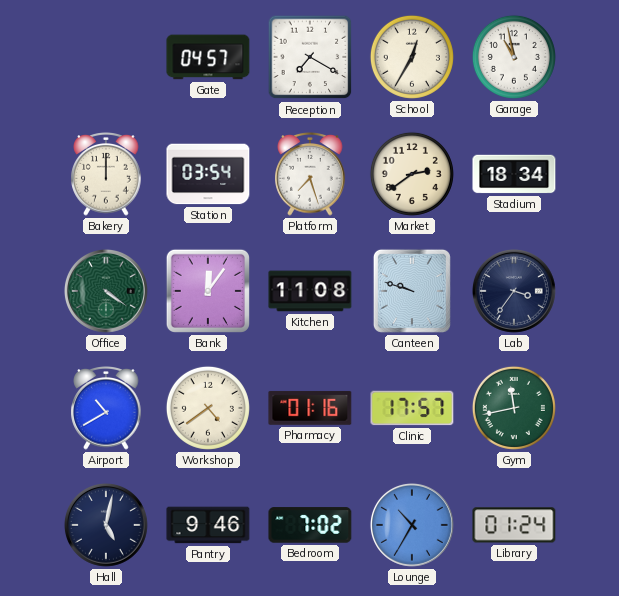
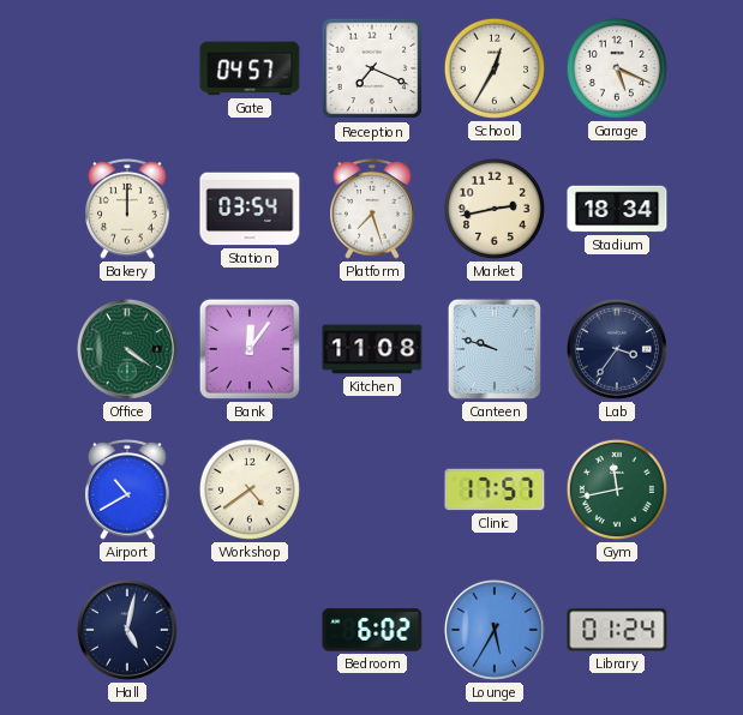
Reception: 7:20 -> 7:19 (372, 68)
Garage: 10:58 -> 5:19 (617, 68)
Market: 2:39 -> 2:43 (495, 209)
Pharmacy: 01:16 -> none (310, 408)
Pantry: 9:46 -> none (208, 525)
Bedroom: 7:02 -> 6:02 (372, 630)
Lounge: 10:35 -> 5:35 (495, 630)
